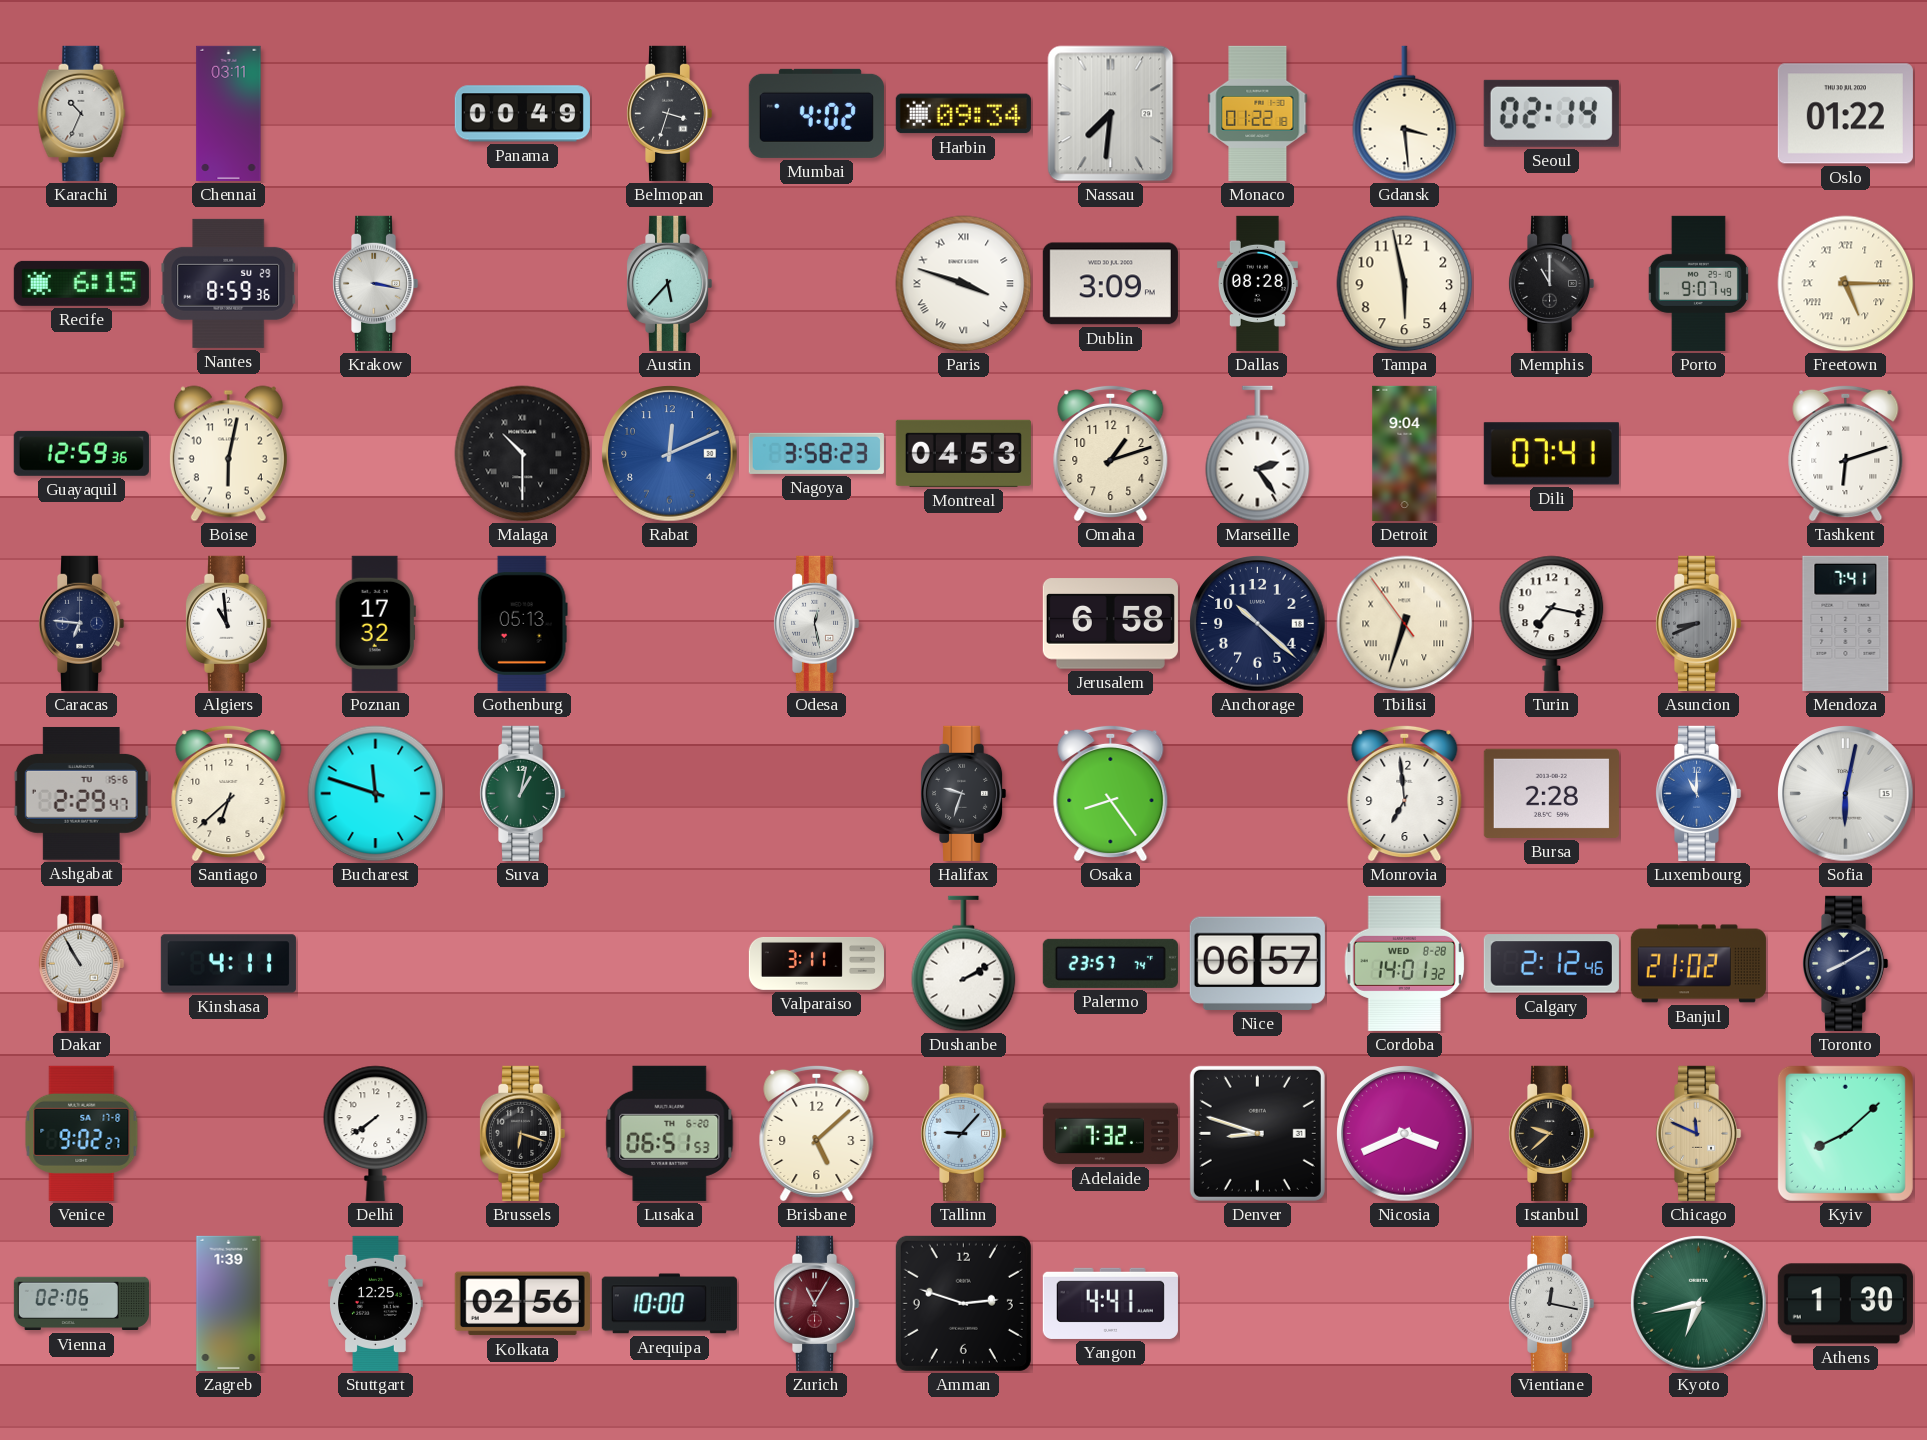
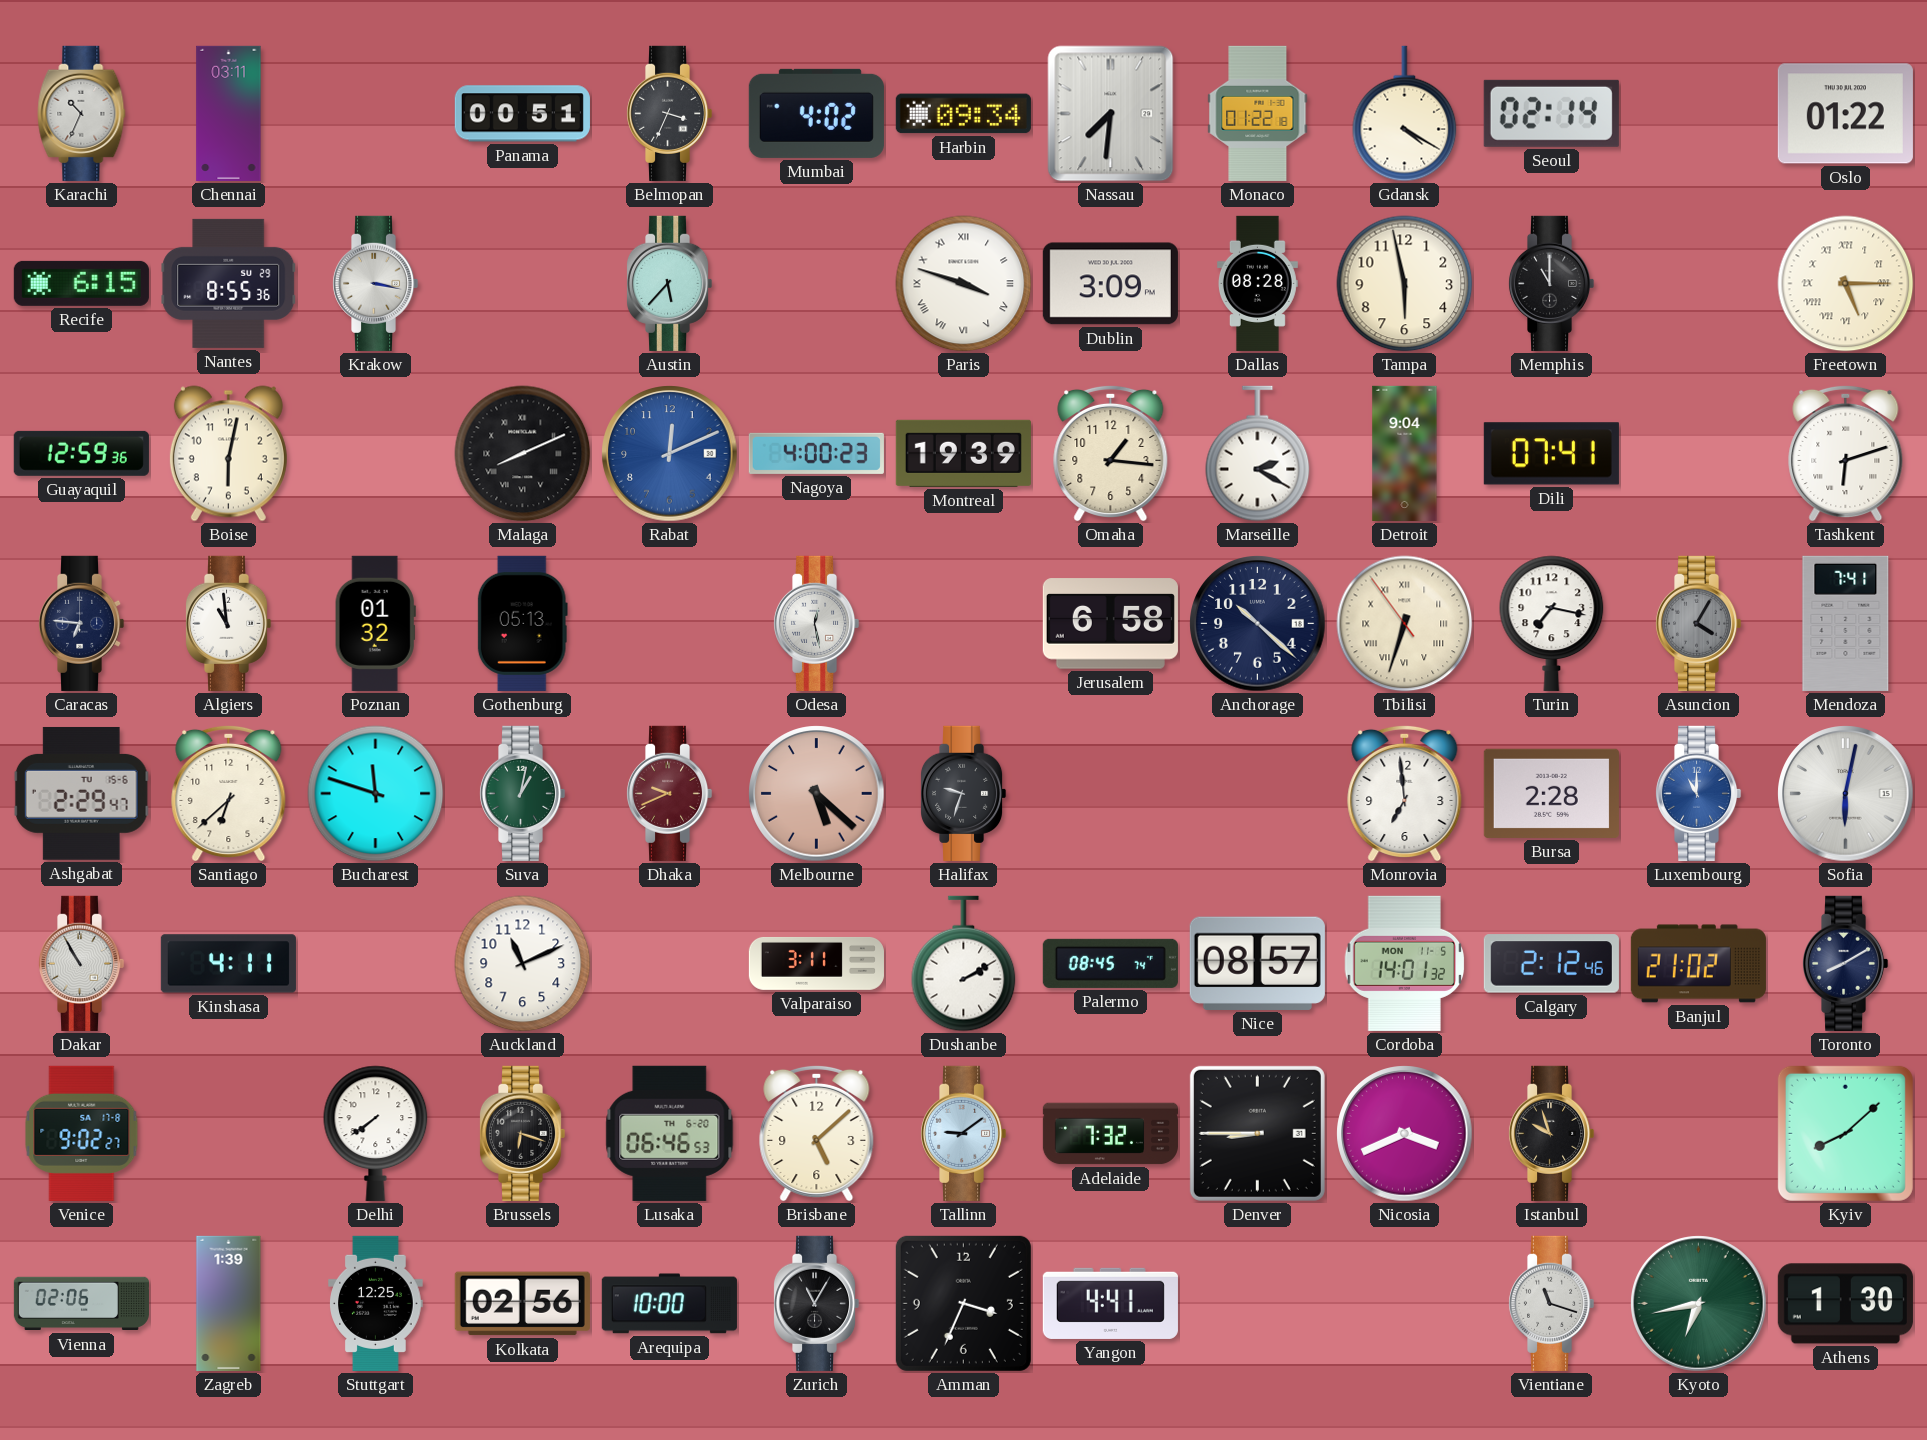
Panama: 00:49 -> 00:51 (522, 114)
Belmopan: 3:33 -> 3:34 (669, 113)
Gdansk: 3:29 -> 4:20 (1405, 114)
Nantes: 8:59 -> 8:55 (229, 283)
Porto: 9:07 -> none (1698, 283)
Malaga: 10:30 -> 8:11 (523, 454)
Nagoya: 3:58 -> 4:00 (816, 453)
Montreal: 04:53 -> 19:39 (963, 453)
Omaha: 1:12 -> 1:16 (1111, 453)
Marseille: 2:24 -> 2:20 (1258, 454)
Poznan: 17:32 -> 01:32 (375, 623)
Asuncion: 8:41 -> 4:05 (1698, 623)
Dhaka: none -> 9:41 (669, 793)
Melbourne: none -> 5:22 (817, 794)
Osaka: 8:24 -> none (1111, 793)
Auckland: none -> 11:11 (523, 964)
Palermo: 23:57 -> 08:45 (1110, 963)
Nice: 06:57 -> 08:57 (1257, 963)
Cordoba date: WED 8-28 -> MON 11-5 (1405, 963)
Lusaka: 06:51 -> 06:46 (670, 1133)
Tallinn: 9:07 -> 9:09 (963, 1133)
Denver: 8:48 -> 8:45 (1257, 1133)
Istanbul: 9:38 -> 9:57 (1551, 1133)
Chicago: 11:49 -> none (1698, 1133)
Zurich dial: burgundy -> black (816, 1303)
Amman: 2:48 -> 3:34 (963, 1303)
Vientiane: 12:17 -> 11:18 (1551, 1303)
